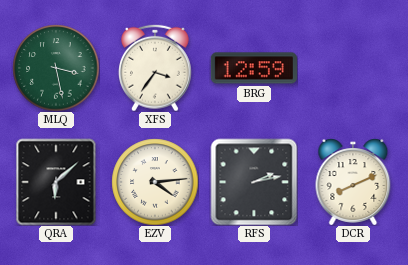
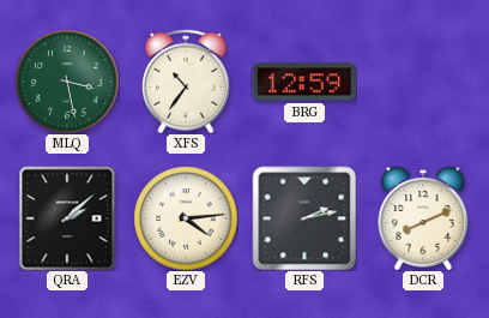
XFS: 3:36 -> 10:36 (187, 82)
QRA: 6:08 -> 2:08 (67, 218)
